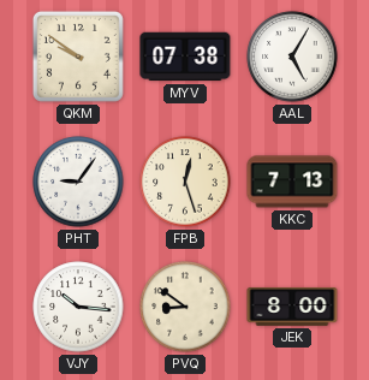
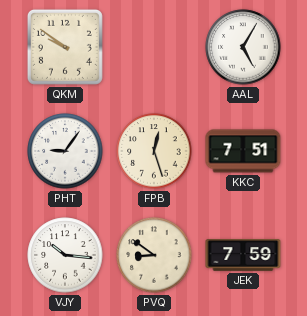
MYV: 07:38 -> none (185, 57)
KKC: 7:13 -> 7:51 (243, 151)
JEK: 8:00 -> 7:59 (243, 255)
